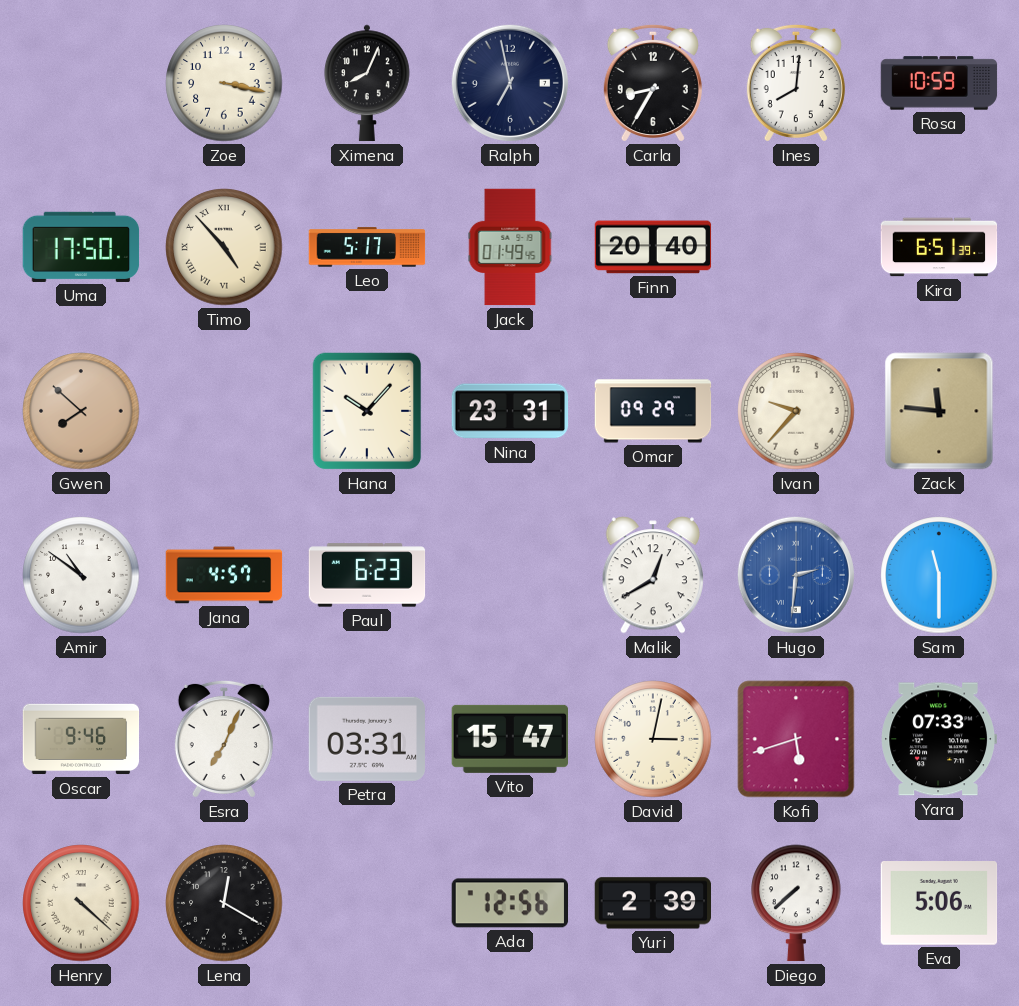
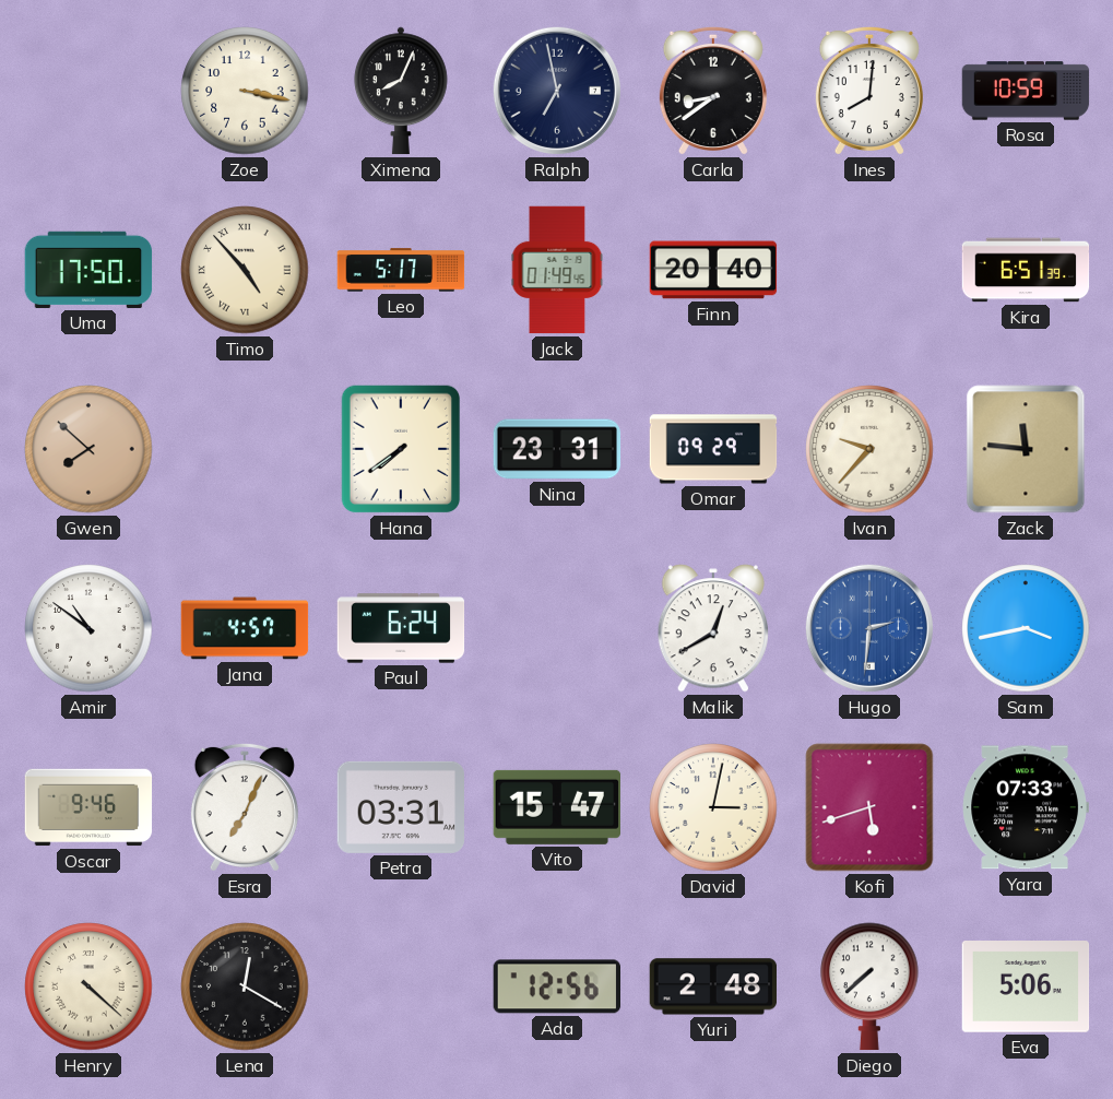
Carla: 8:35 -> 8:39 (713, 91)
Hana: 10:07 -> 7:39 (401, 449)
Paul: 6:23 -> 6:24 (401, 628)
Sam: 11:30 -> 3:43 (1026, 628)
Yuri: 2:39 -> 2:48 (712, 986)
